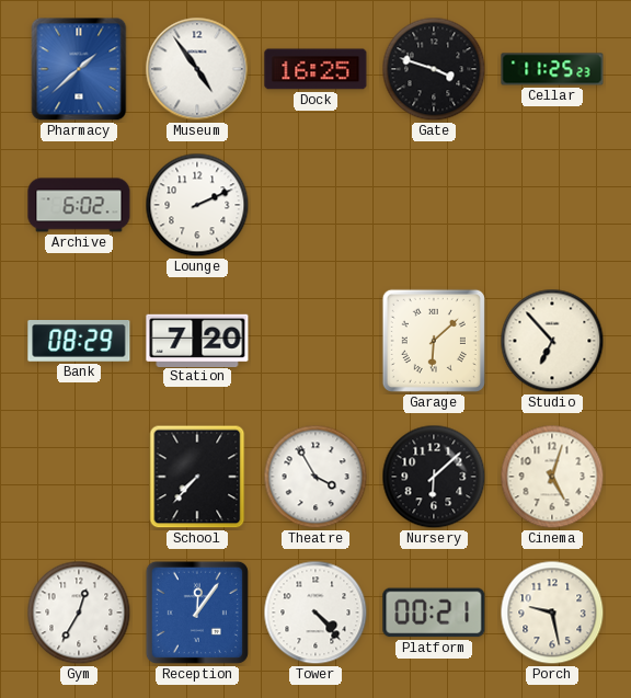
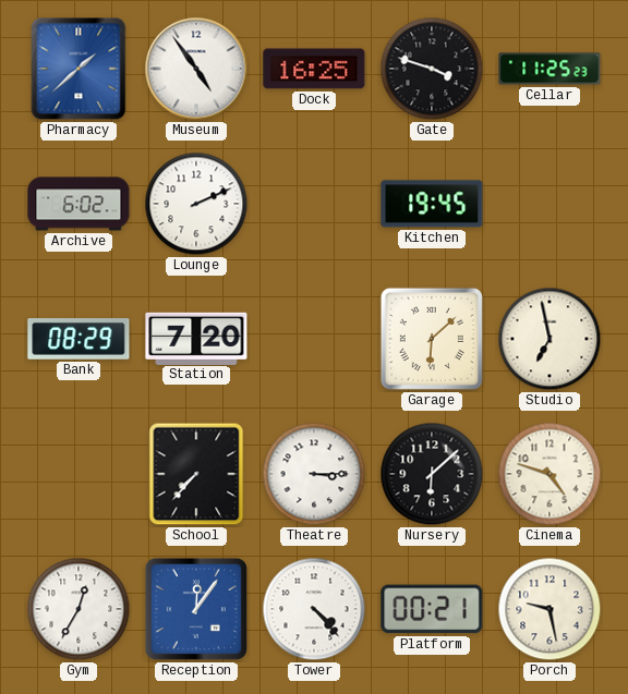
Kitchen: none -> 19:45 (432, 204)
Studio: 6:53 -> 6:58 (549, 339)
Theatre: 3:55 -> 3:15 (314, 474)
Cinema: 5:03 -> 4:48 (549, 474)
